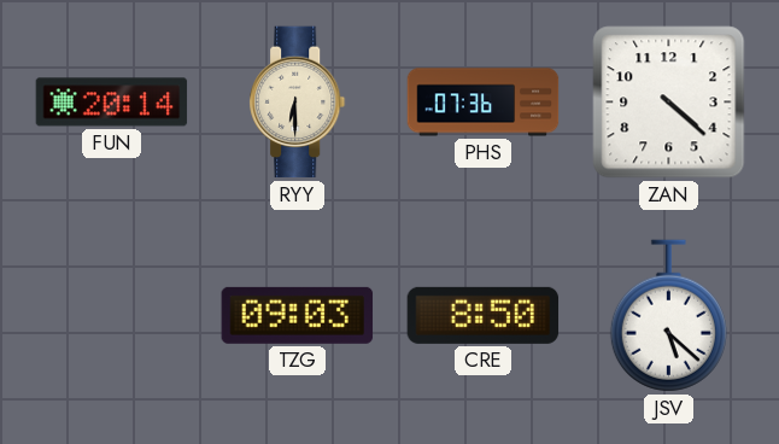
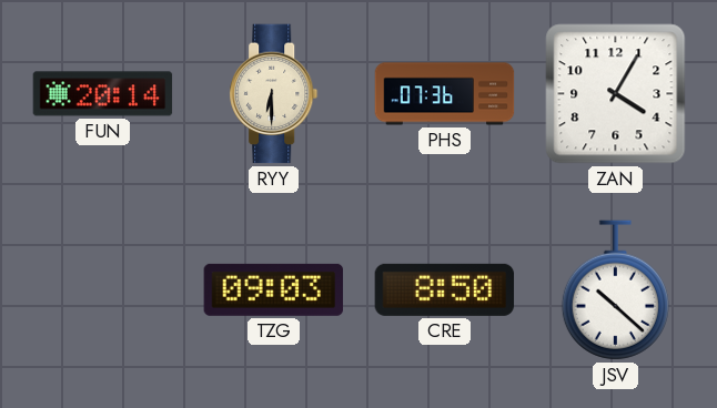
ZAN: 4:22 -> 4:05 (616, 94)
JSV: 5:22 -> 10:22 (615, 290)
